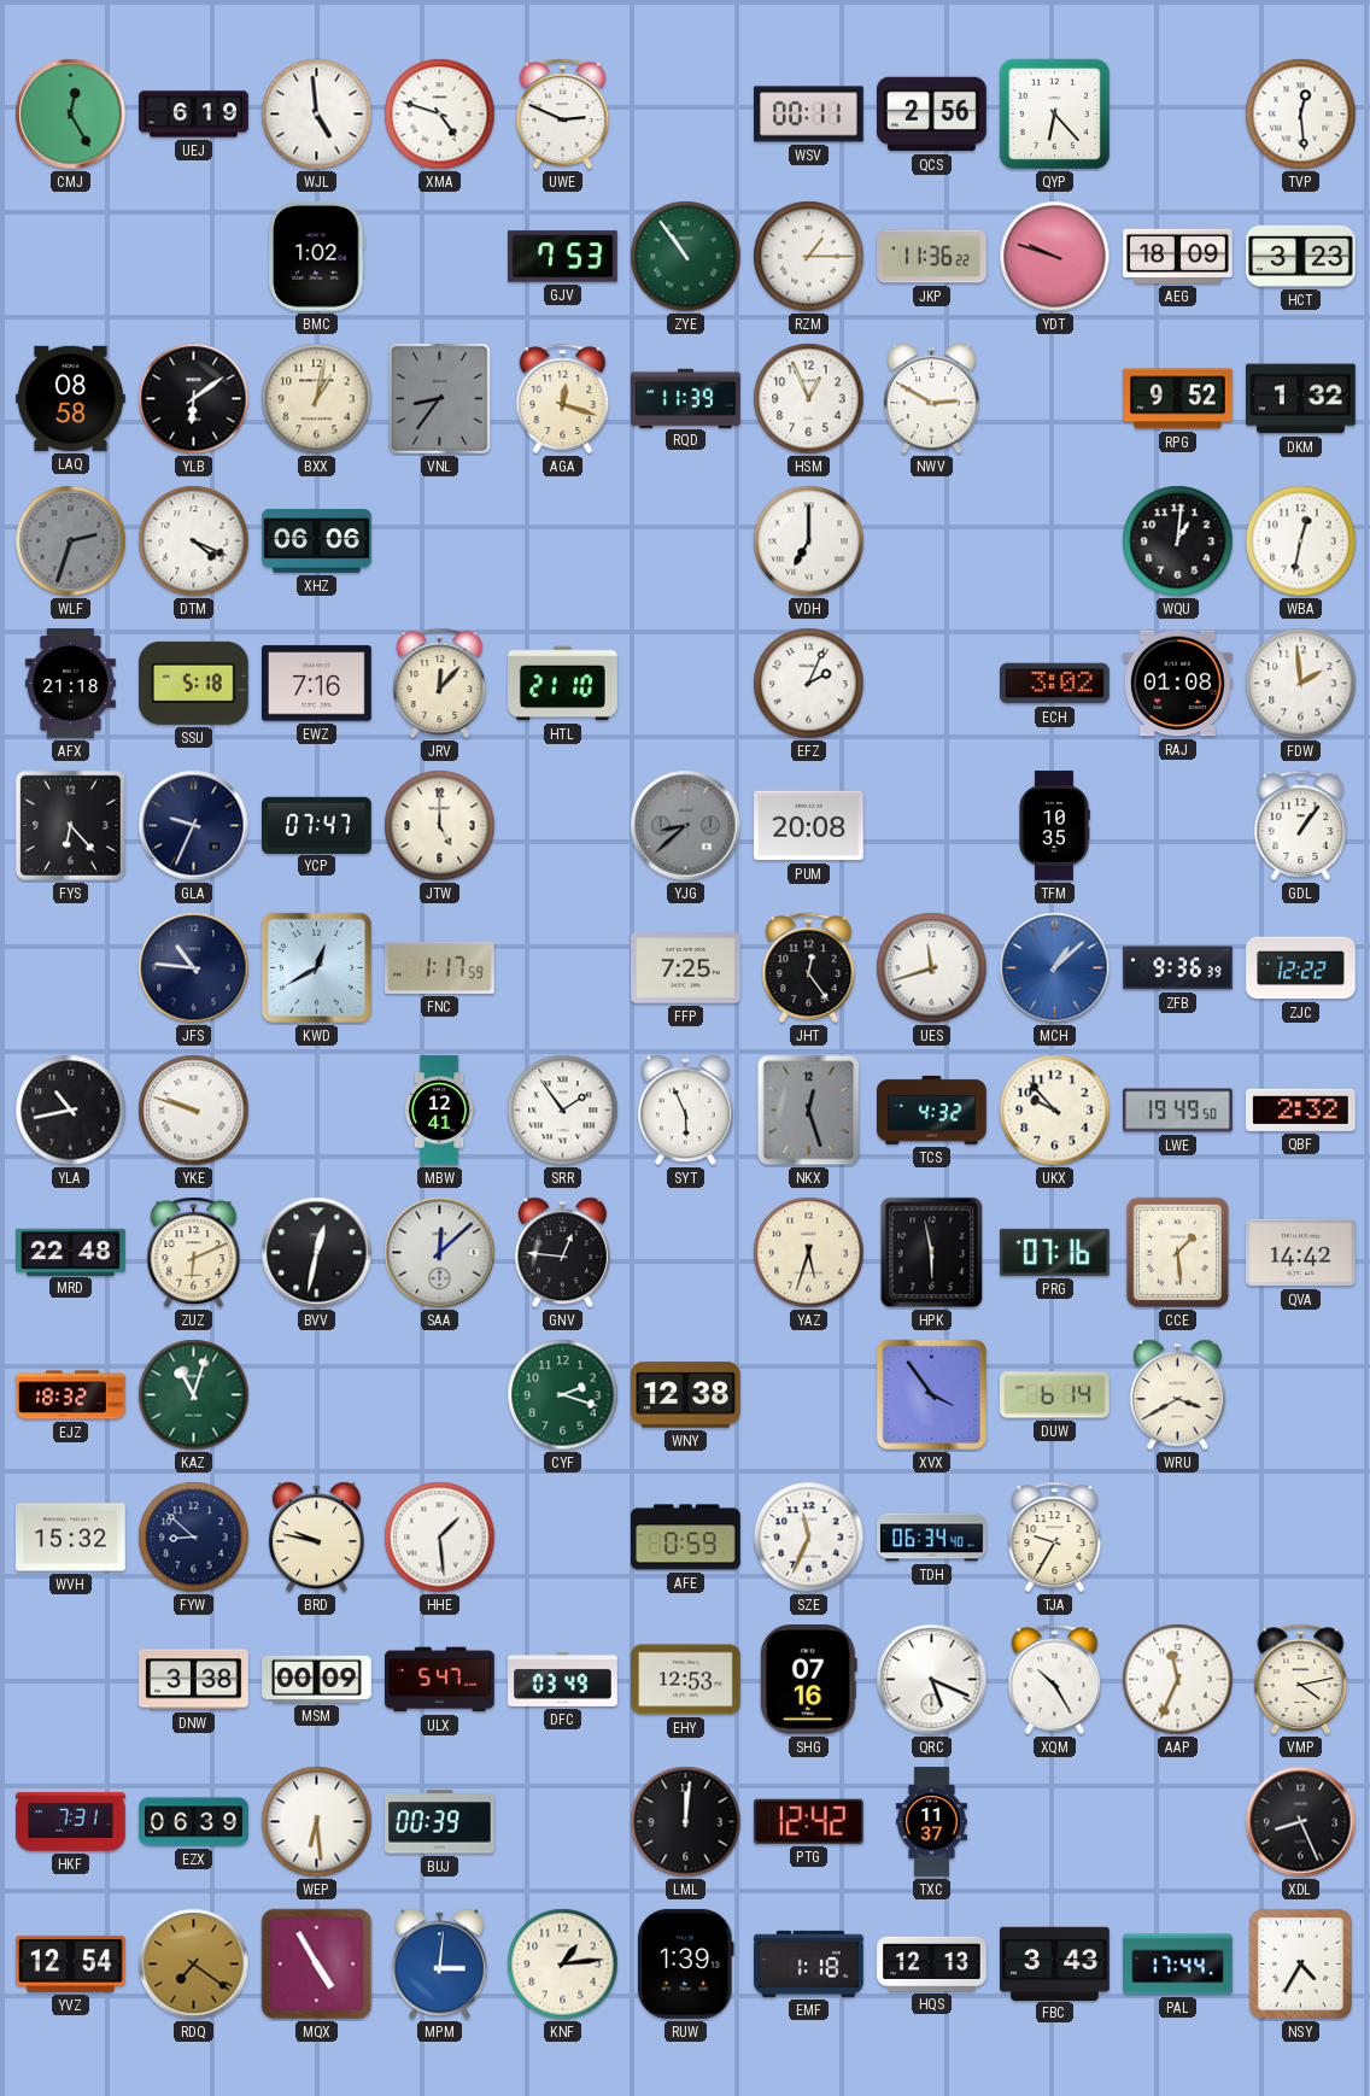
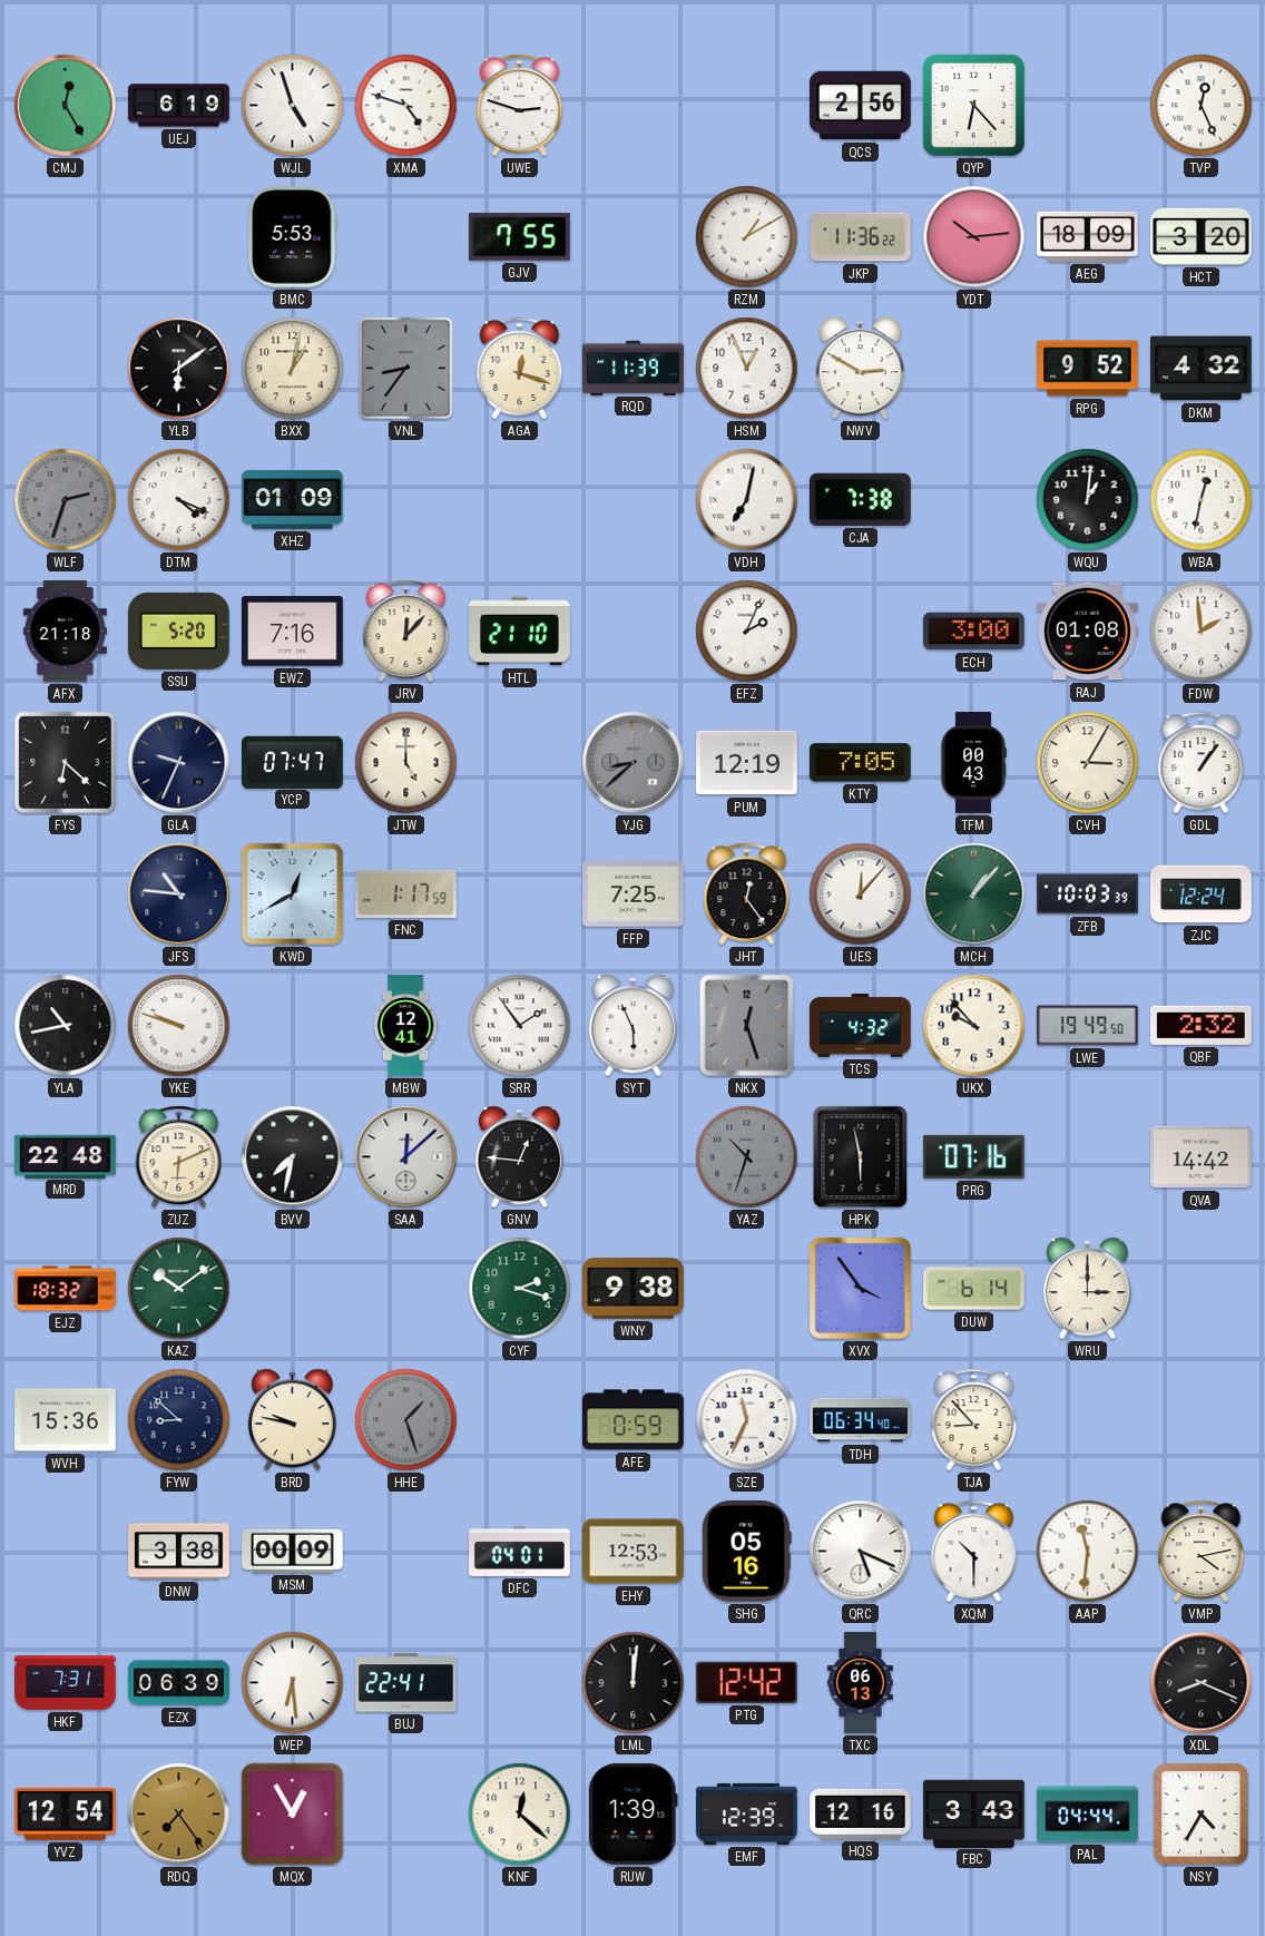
WJL: 4:59 -> 4:57 (293, 106)
UWE: 2:49 -> 2:48 (520, 105)
WSV: 00:11 -> none (809, 115)
TVP: 12:29 -> 12:26 (1202, 106)
BMC: 1:02 -> 5:53 (293, 237)
GJV: 7:53 -> 7:55 (520, 237)
ZYE: 10:54 -> none (686, 257)
RZM: 1:15 -> 1:10 (747, 237)
YDT: 9:48 -> 10:14 (974, 237)
HCT: 3:23 -> 3:20 (1202, 236)
LAQ: 08:58 -> none (71, 398)
DKM: 1:32 -> 4:32 (1202, 369)
XHZ: 06:06 -> 01:09 (293, 500)
VDH: 7:00 -> 7:02 (747, 500)
CJA: none -> 7:38 (860, 499)
SSU: 5:18 -> 5:20 (178, 630)
ECH: 3:02 -> 3:00 (974, 632)
FYS: 6:23 -> 6:22 (65, 762)
PUM: 20:08 -> 12:19 (747, 763)
KTY: none -> 7:05 (860, 763)
TFM: 10:35 -> 00:43 (973, 763)
CVH: none -> 3:05 (1088, 763)
UES: 11:42 -> 12:07 (861, 894)
MCH: 1:08 -> 1:07 (974, 894)
MCH dial: blue -> green (974, 894)
ZFB: 9:36 -> 10:03 (1088, 894)
ZJC: 12:22 -> 12:24 (1202, 894)
BVV: 12:32 -> 7:32 (293, 1157)
YAZ: 5:33 -> 10:33 (747, 1157)
YAZ dial: cream -> grey (747, 1157)
CCE: 1:29 -> none (1177, 1252)
KAZ: 11:03 -> 10:09 (179, 1289)
WNY: 12:38 -> 9:38 (634, 1289)
WRU: 3:40 -> 3:00 (1087, 1289)
WVH: 15:32 -> 15:36 (66, 1420)
HHE: 1:29 -> 1:27 (406, 1420)
HHE dial: white -> grey (406, 1420)
TJA: 9:35 -> 8:53 (974, 1419)
ULX: 5:47 -> none (440, 1680)
DFC: 03:49 -> 04:01 (520, 1551)
SHG: 07:16 -> 05:16 (746, 1552)
XQM: 10:25 -> 10:30 (974, 1551)
AAP: 11:34 -> 11:31 (1088, 1552)
BUJ: 00:39 -> 22:41 (406, 1683)
TXC: 11:37 -> 06:13 (860, 1683)
XDL: 8:26 -> 8:19 (1202, 1683)
RDQ: 7:21 -> 7:24 (179, 1815)
MQX: 4:55 -> 12:55 (293, 1815)
MPM: 3:01 -> none (439, 1965)
KNF: 1:14 -> 12:22 (520, 1815)
EMF: 1:18 -> 12:39 (747, 1813)
HQS: 12:13 -> 12:16 (861, 1813)
PAL: 17:44 -> 04:44 (1088, 1815)
